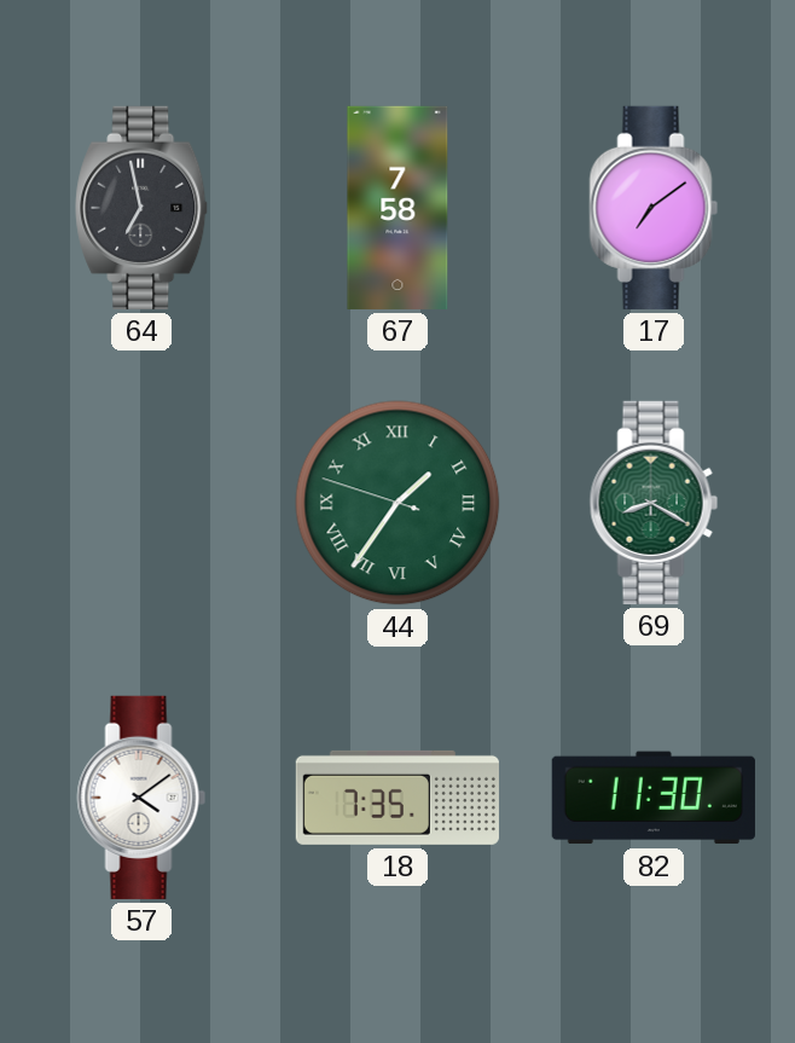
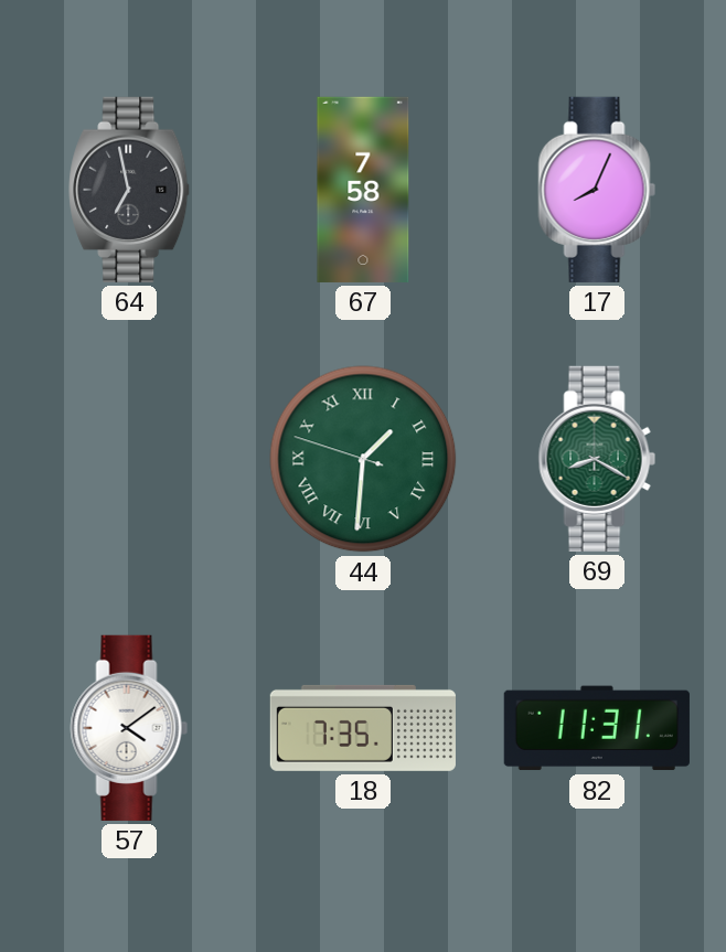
17: 7:09 -> 8:04 (597, 190)
44: 1:35 -> 1:30 (363, 459)
82: 11:30 -> 11:31 (597, 728)
